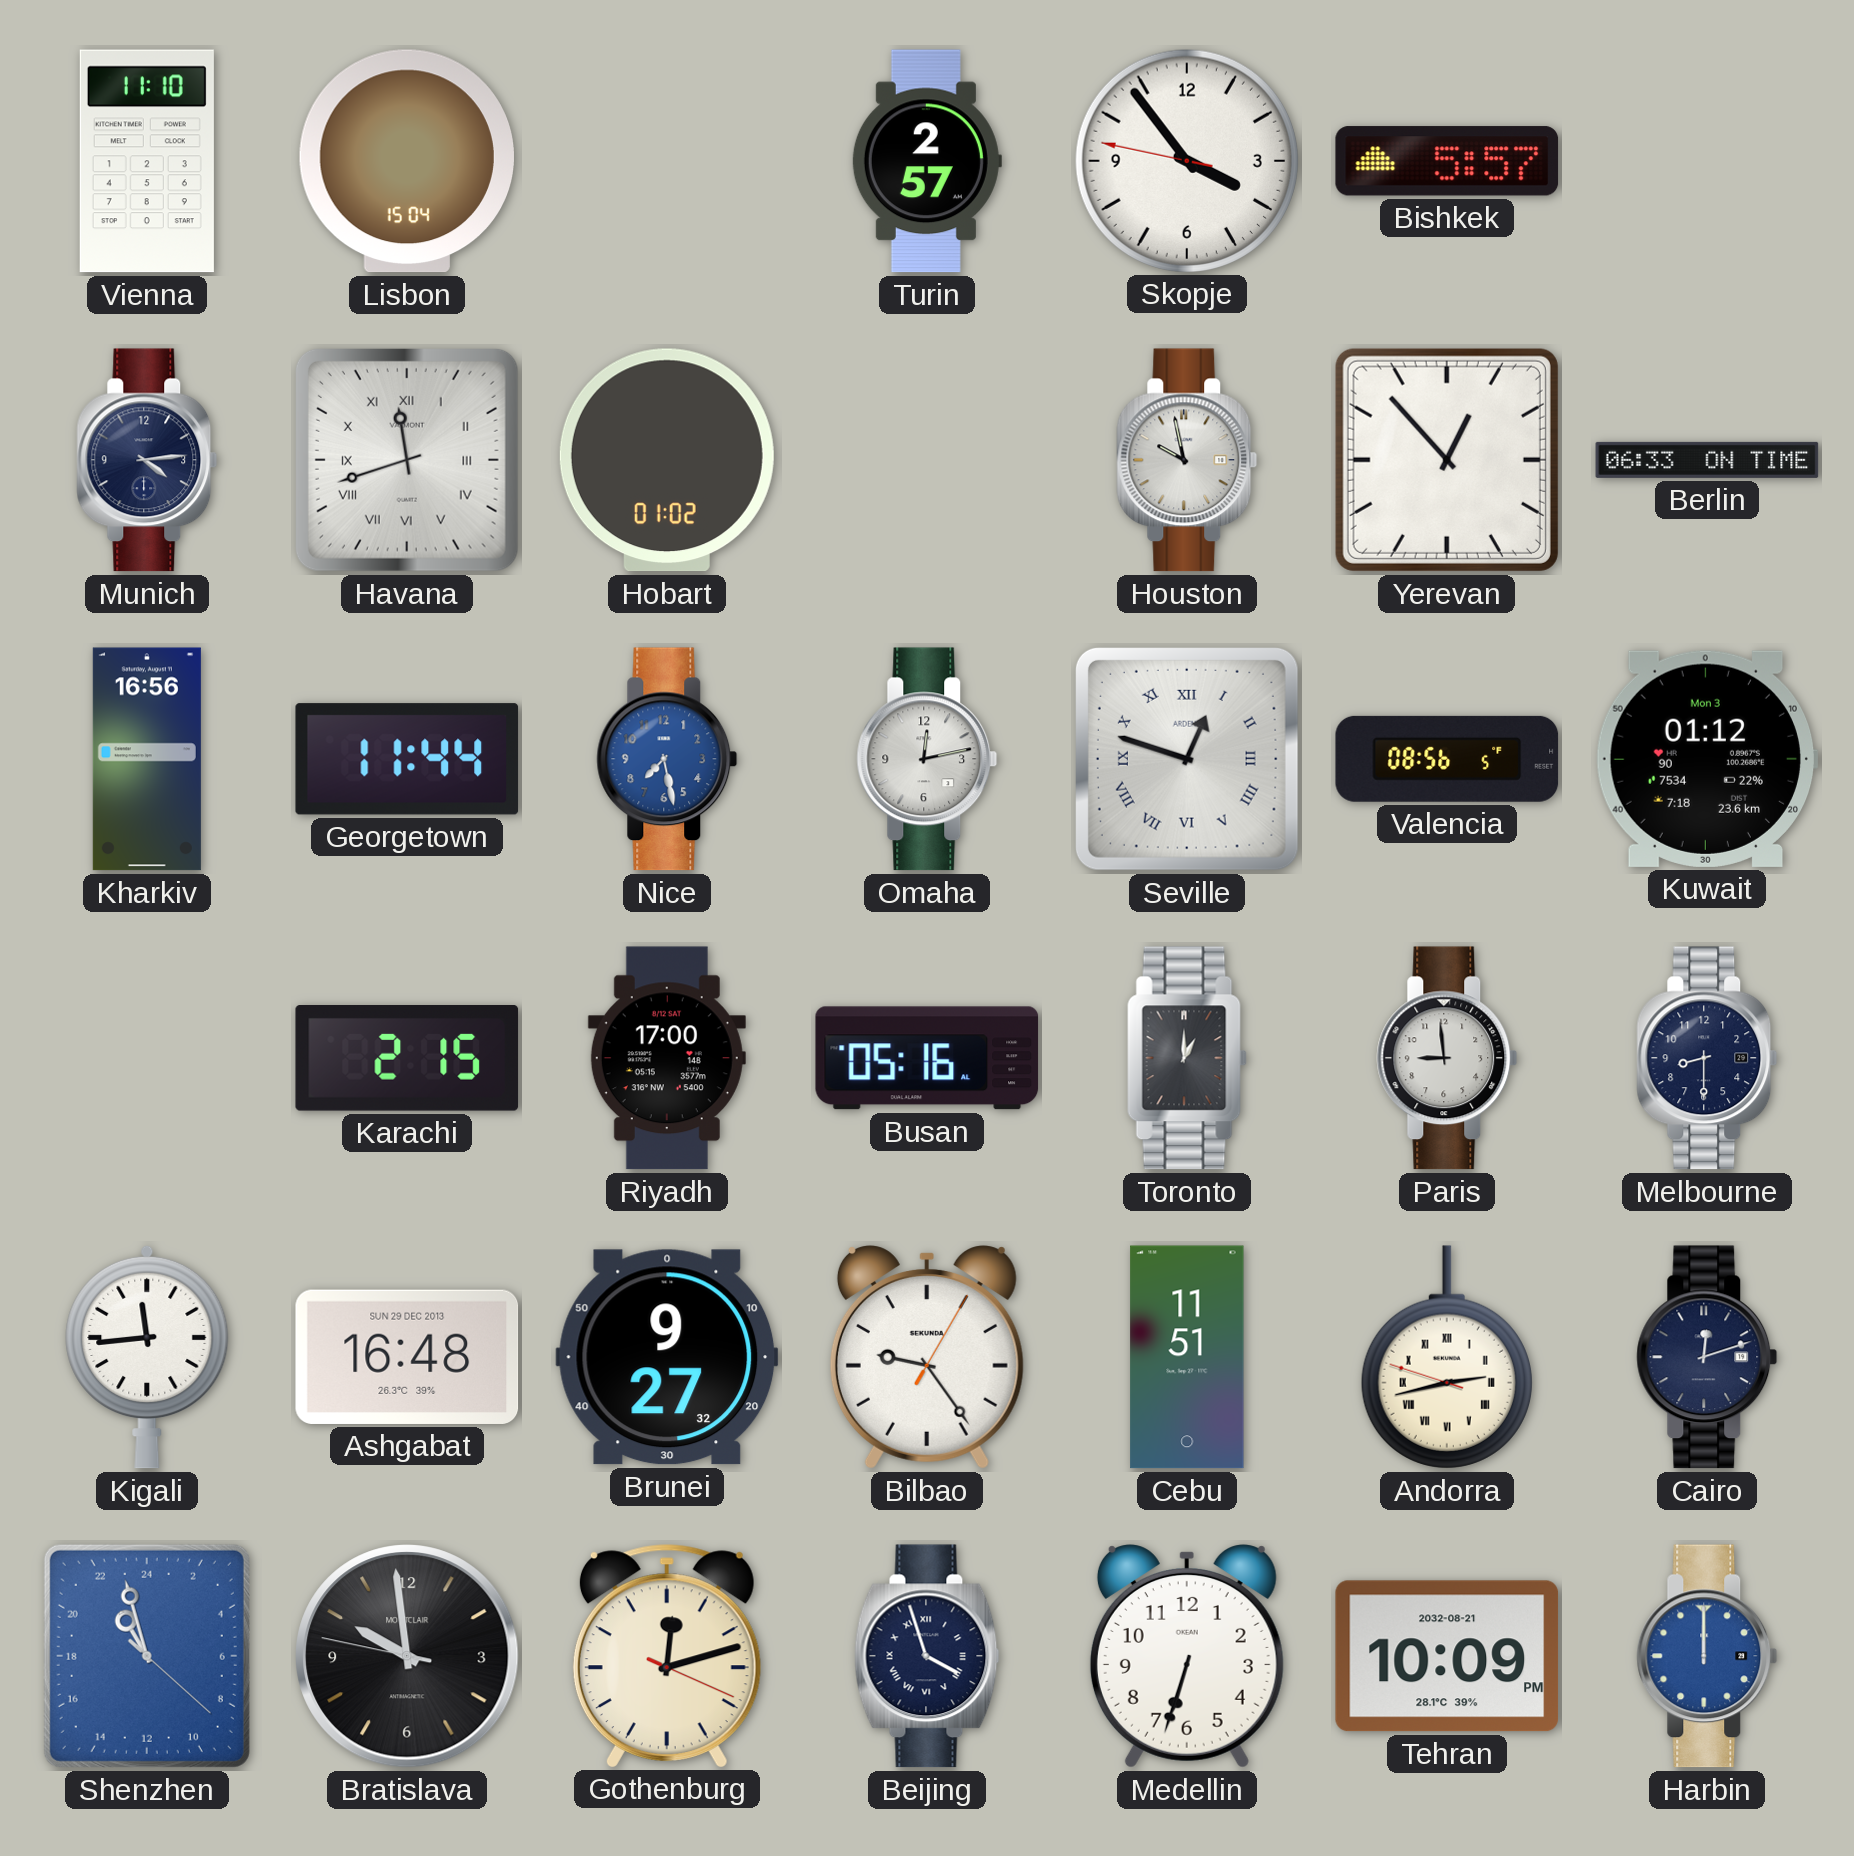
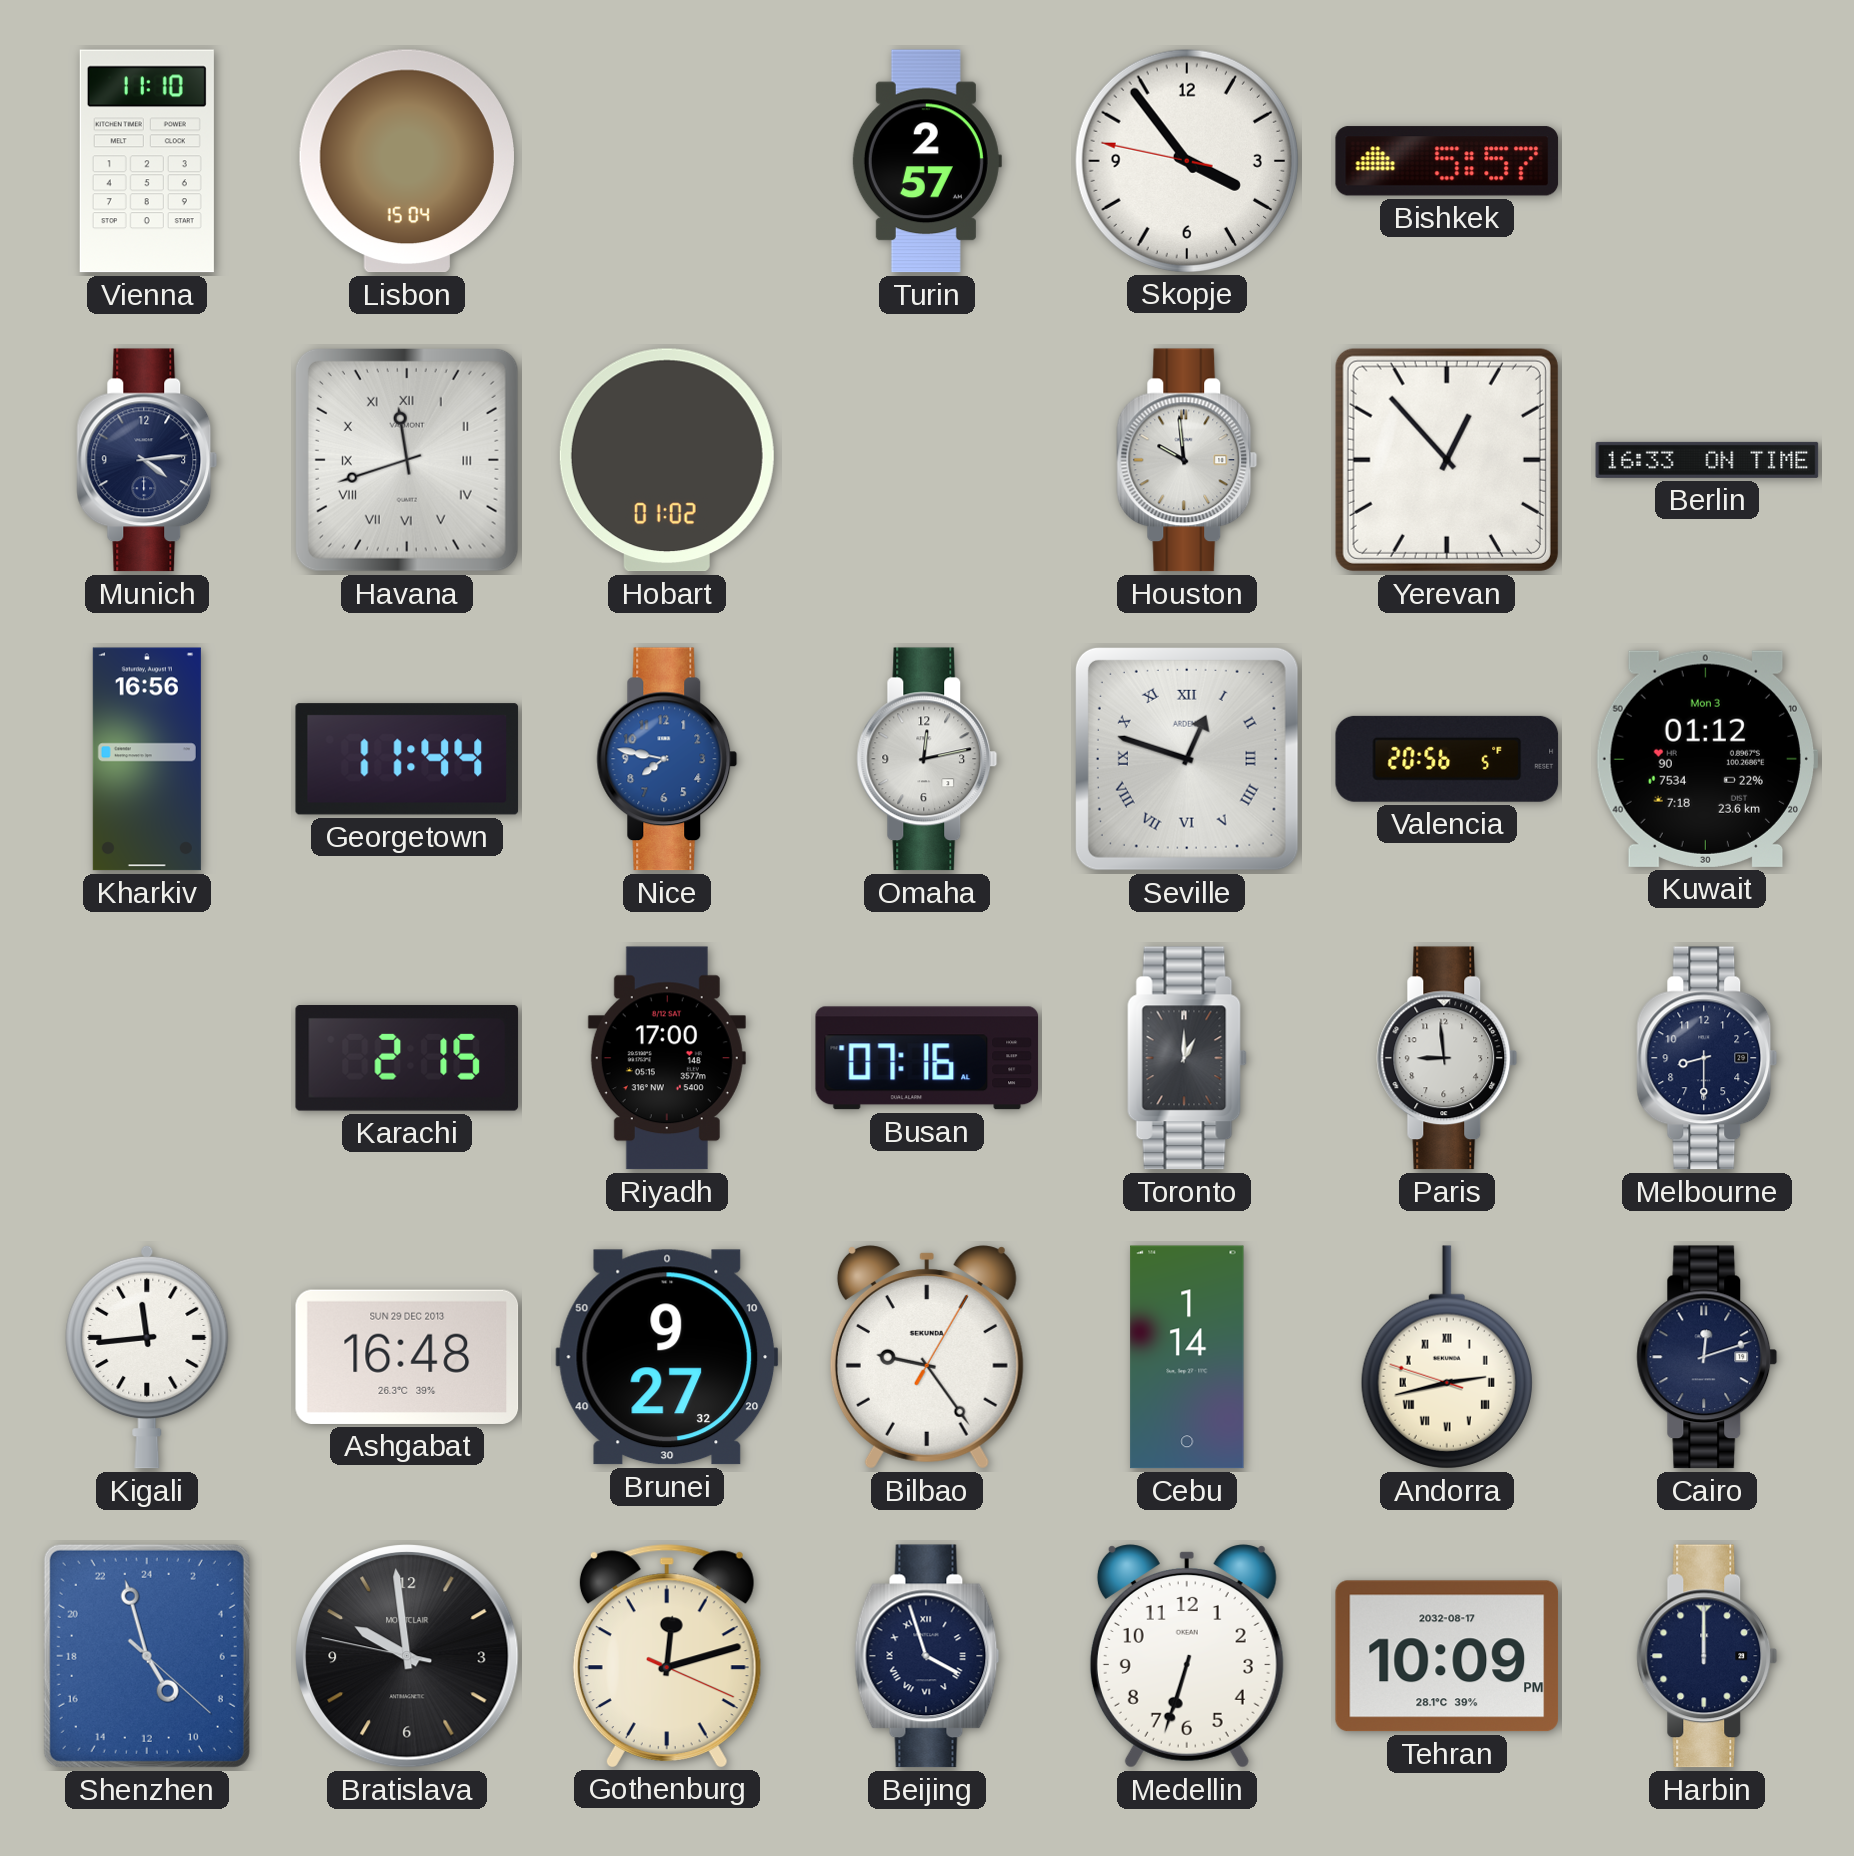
Houston: 9:58 -> 9:59 (1187, 460)
Berlin: 06:33 -> 16:33 (1707, 460)
Nice: 7:28 -> 7:47 (667, 759)
Valencia: 08:56 -> 20:56 (1447, 759)
Busan: 05:16 -> 07:16 (927, 1058)
Cebu: 11:51 -> 1:14 (1187, 1357)
Shenzhen: 21:57 -> 9:57 (147, 1656)
Tehran date: 2032-08-21 -> 2032-08-17 (1447, 1656)
Harbin dial: blue -> navy (1707, 1656)
